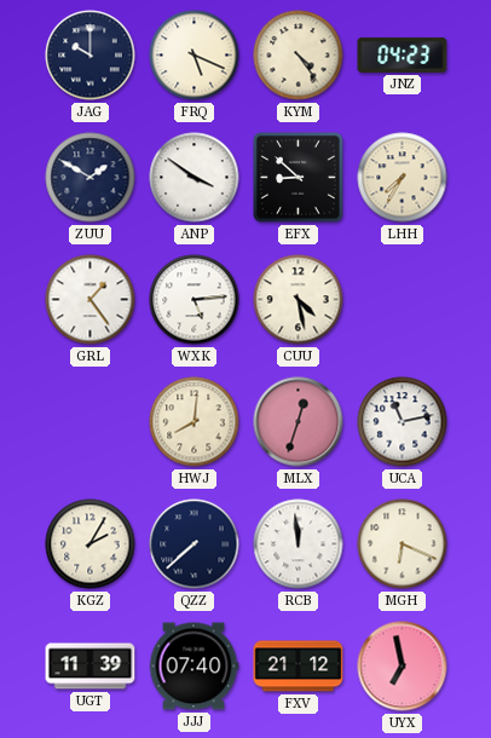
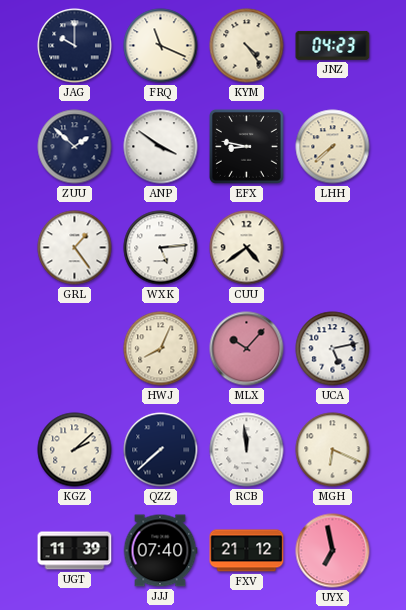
FRQ: 5:19 -> 11:19 (161, 46)
ZUU: 1:50 -> 1:52 (75, 147)
EFX: 8:52 -> 8:47 (246, 146)
LHH: 7:35 -> 7:38 (333, 147)
CUU: 4:28 -> 4:39 (247, 248)
HWJ: 8:01 -> 8:04 (161, 349)
MLX: 12:33 -> 10:07 (247, 349)
UCA: 11:13 -> 5:13 (333, 349)
KGZ: 2:05 -> 2:08 (75, 450)
